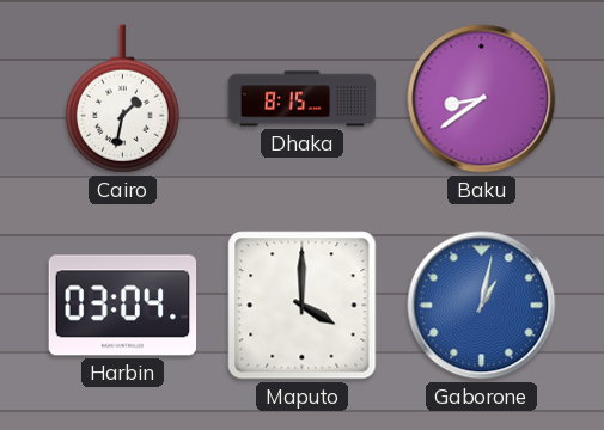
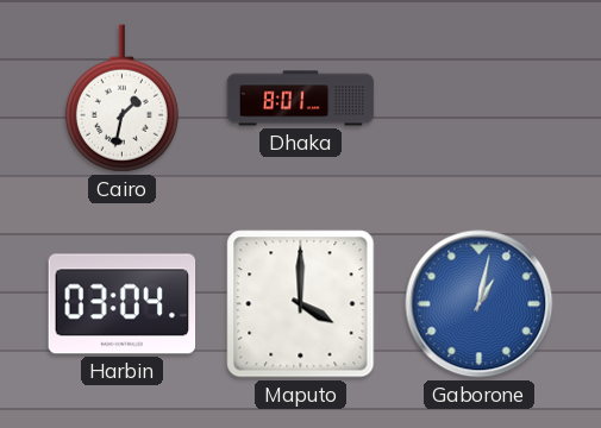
Dhaka: 8:15 -> 8:01 (301, 99)
Baku: 8:39 -> none (482, 99)
